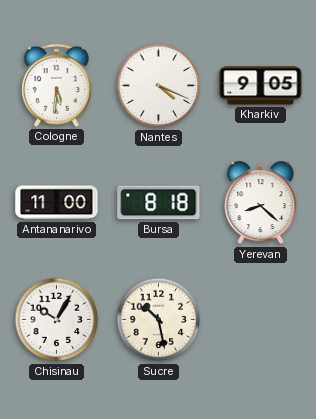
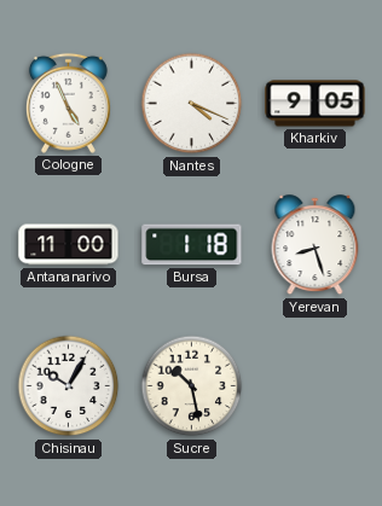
Cologne: 5:31 -> 4:56 (68, 103)
Bursa: 8:18 -> 1:18 (192, 245)
Yerevan: 8:22 -> 8:27 (316, 245)
